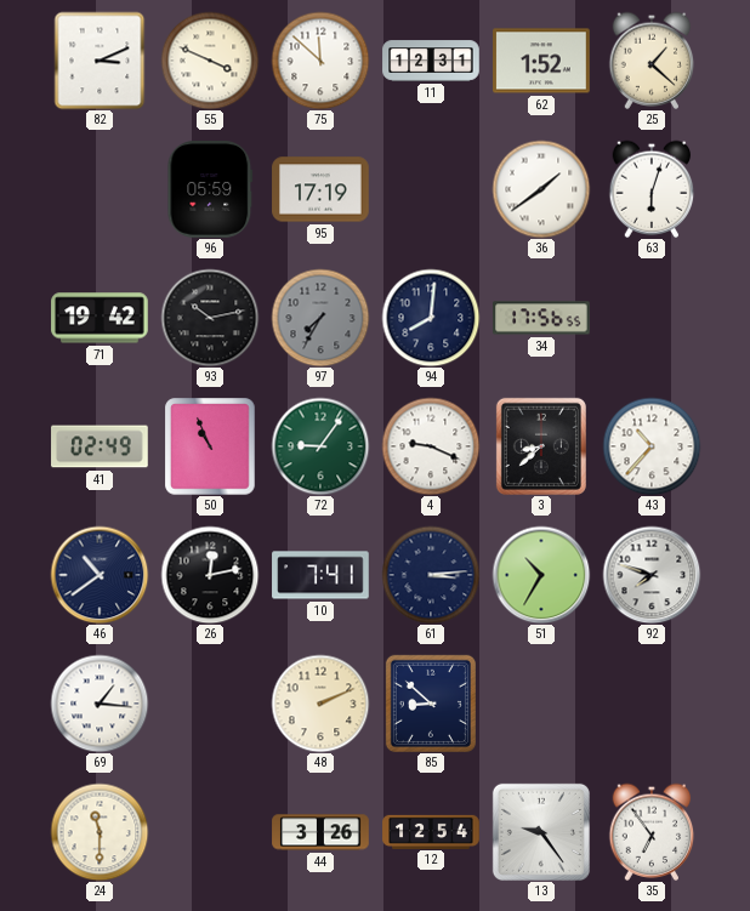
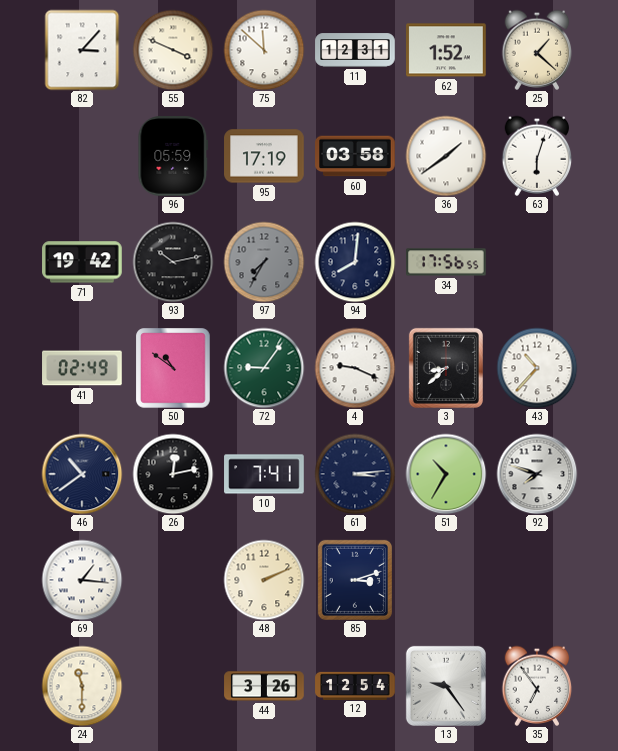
82: 3:11 -> 3:07 (82, 50)
60: none -> 03:58 (355, 156)
50: 10:56 -> 10:51 (173, 368)
85: 8:52 -> 3:12 (355, 580)
